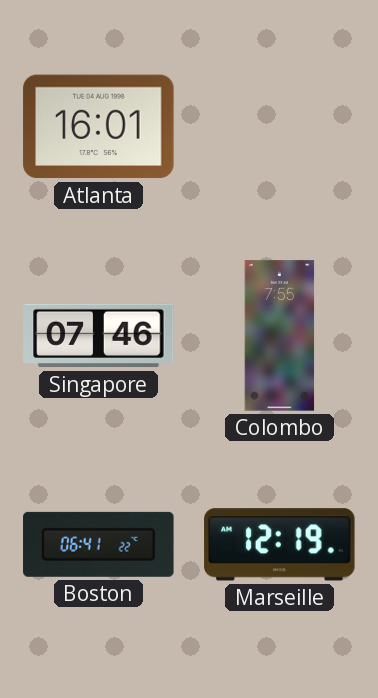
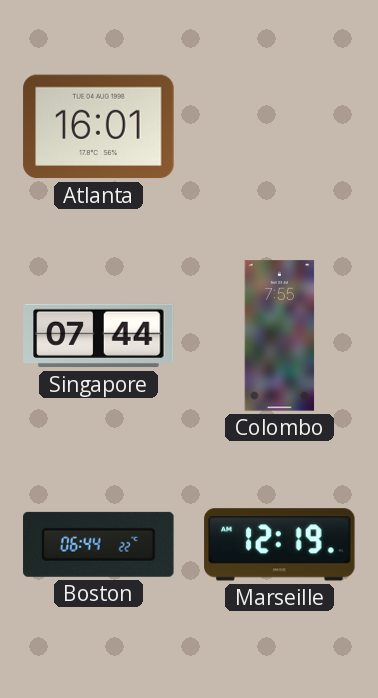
Singapore: 07:46 -> 07:44 (99, 336)
Boston: 06:41 -> 06:44 (99, 544)
